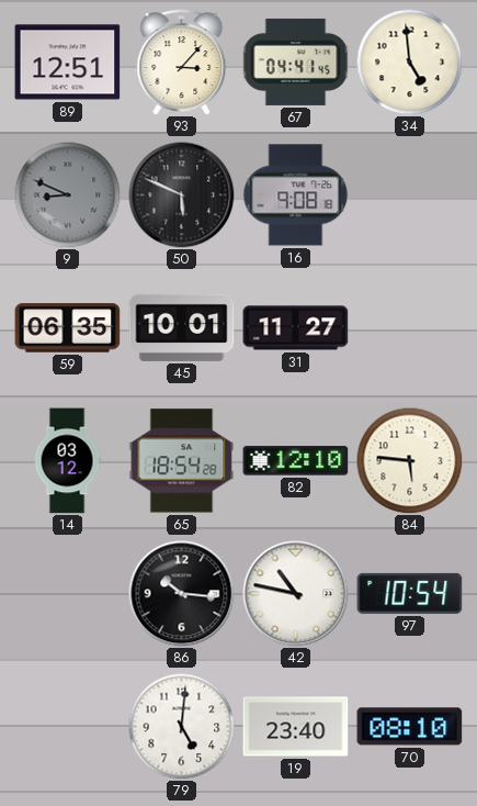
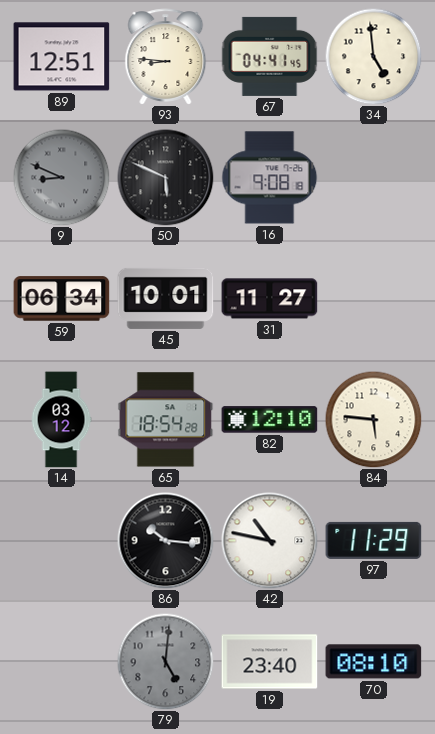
93: 3:07 -> 8:46 (166, 57)
59: 06:35 -> 06:34 (62, 299)
97: 10:54 -> 11:29 (374, 540)
79 dial: white -> grey (165, 661)
